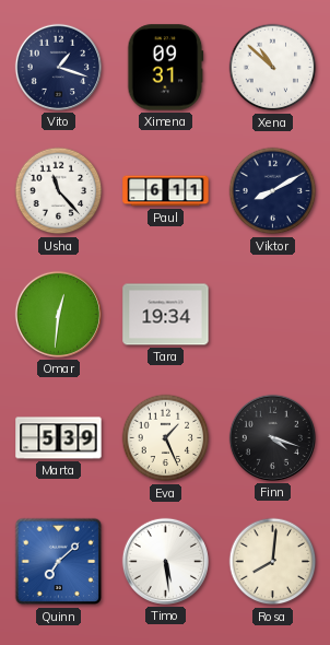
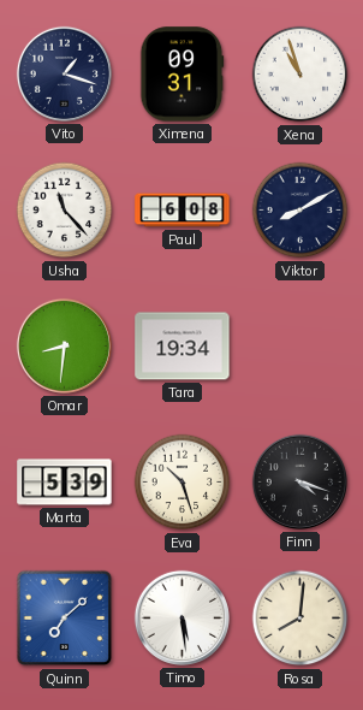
Xena: 10:52 -> 10:57 (300, 75)
Paul: 6:11 -> 6:08 (183, 211)
Omar: 12:31 -> 8:31 (64, 345)
Eva: 1:26 -> 10:27 (183, 483)
